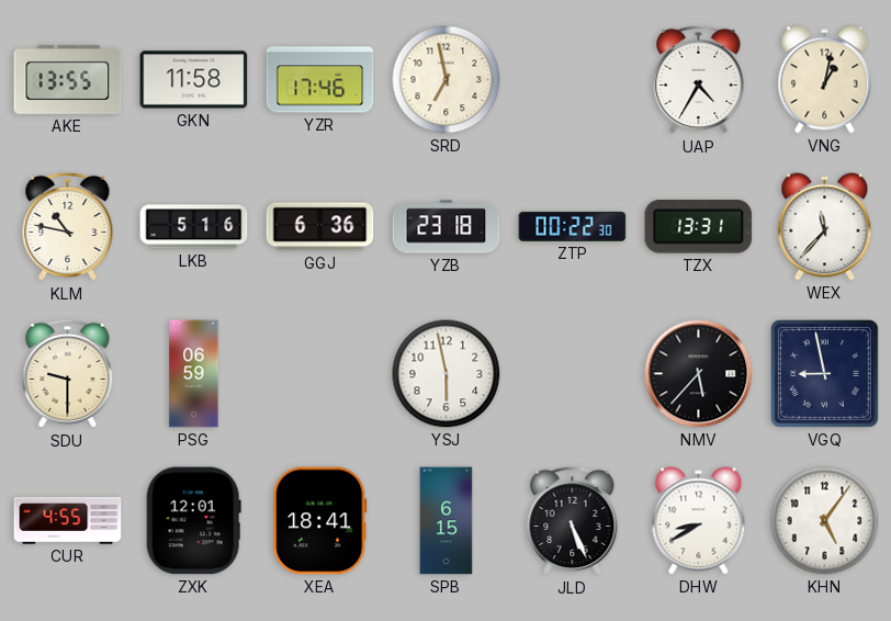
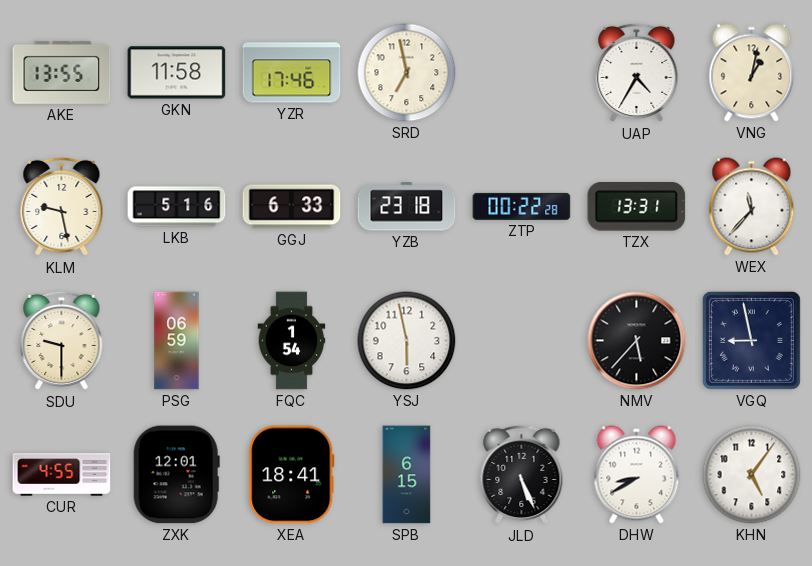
KLM: 10:47 -> 9:28 (62, 207)
GGJ: 6:36 -> 6:33 (292, 207)
ZTP: 00:22:30 -> 00:22:28 (522, 206)
FQC: none -> 1:54 (292, 341)
